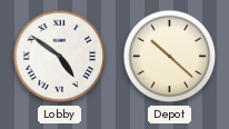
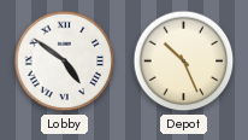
Depot: 10:22 -> 10:26 (184, 62)
